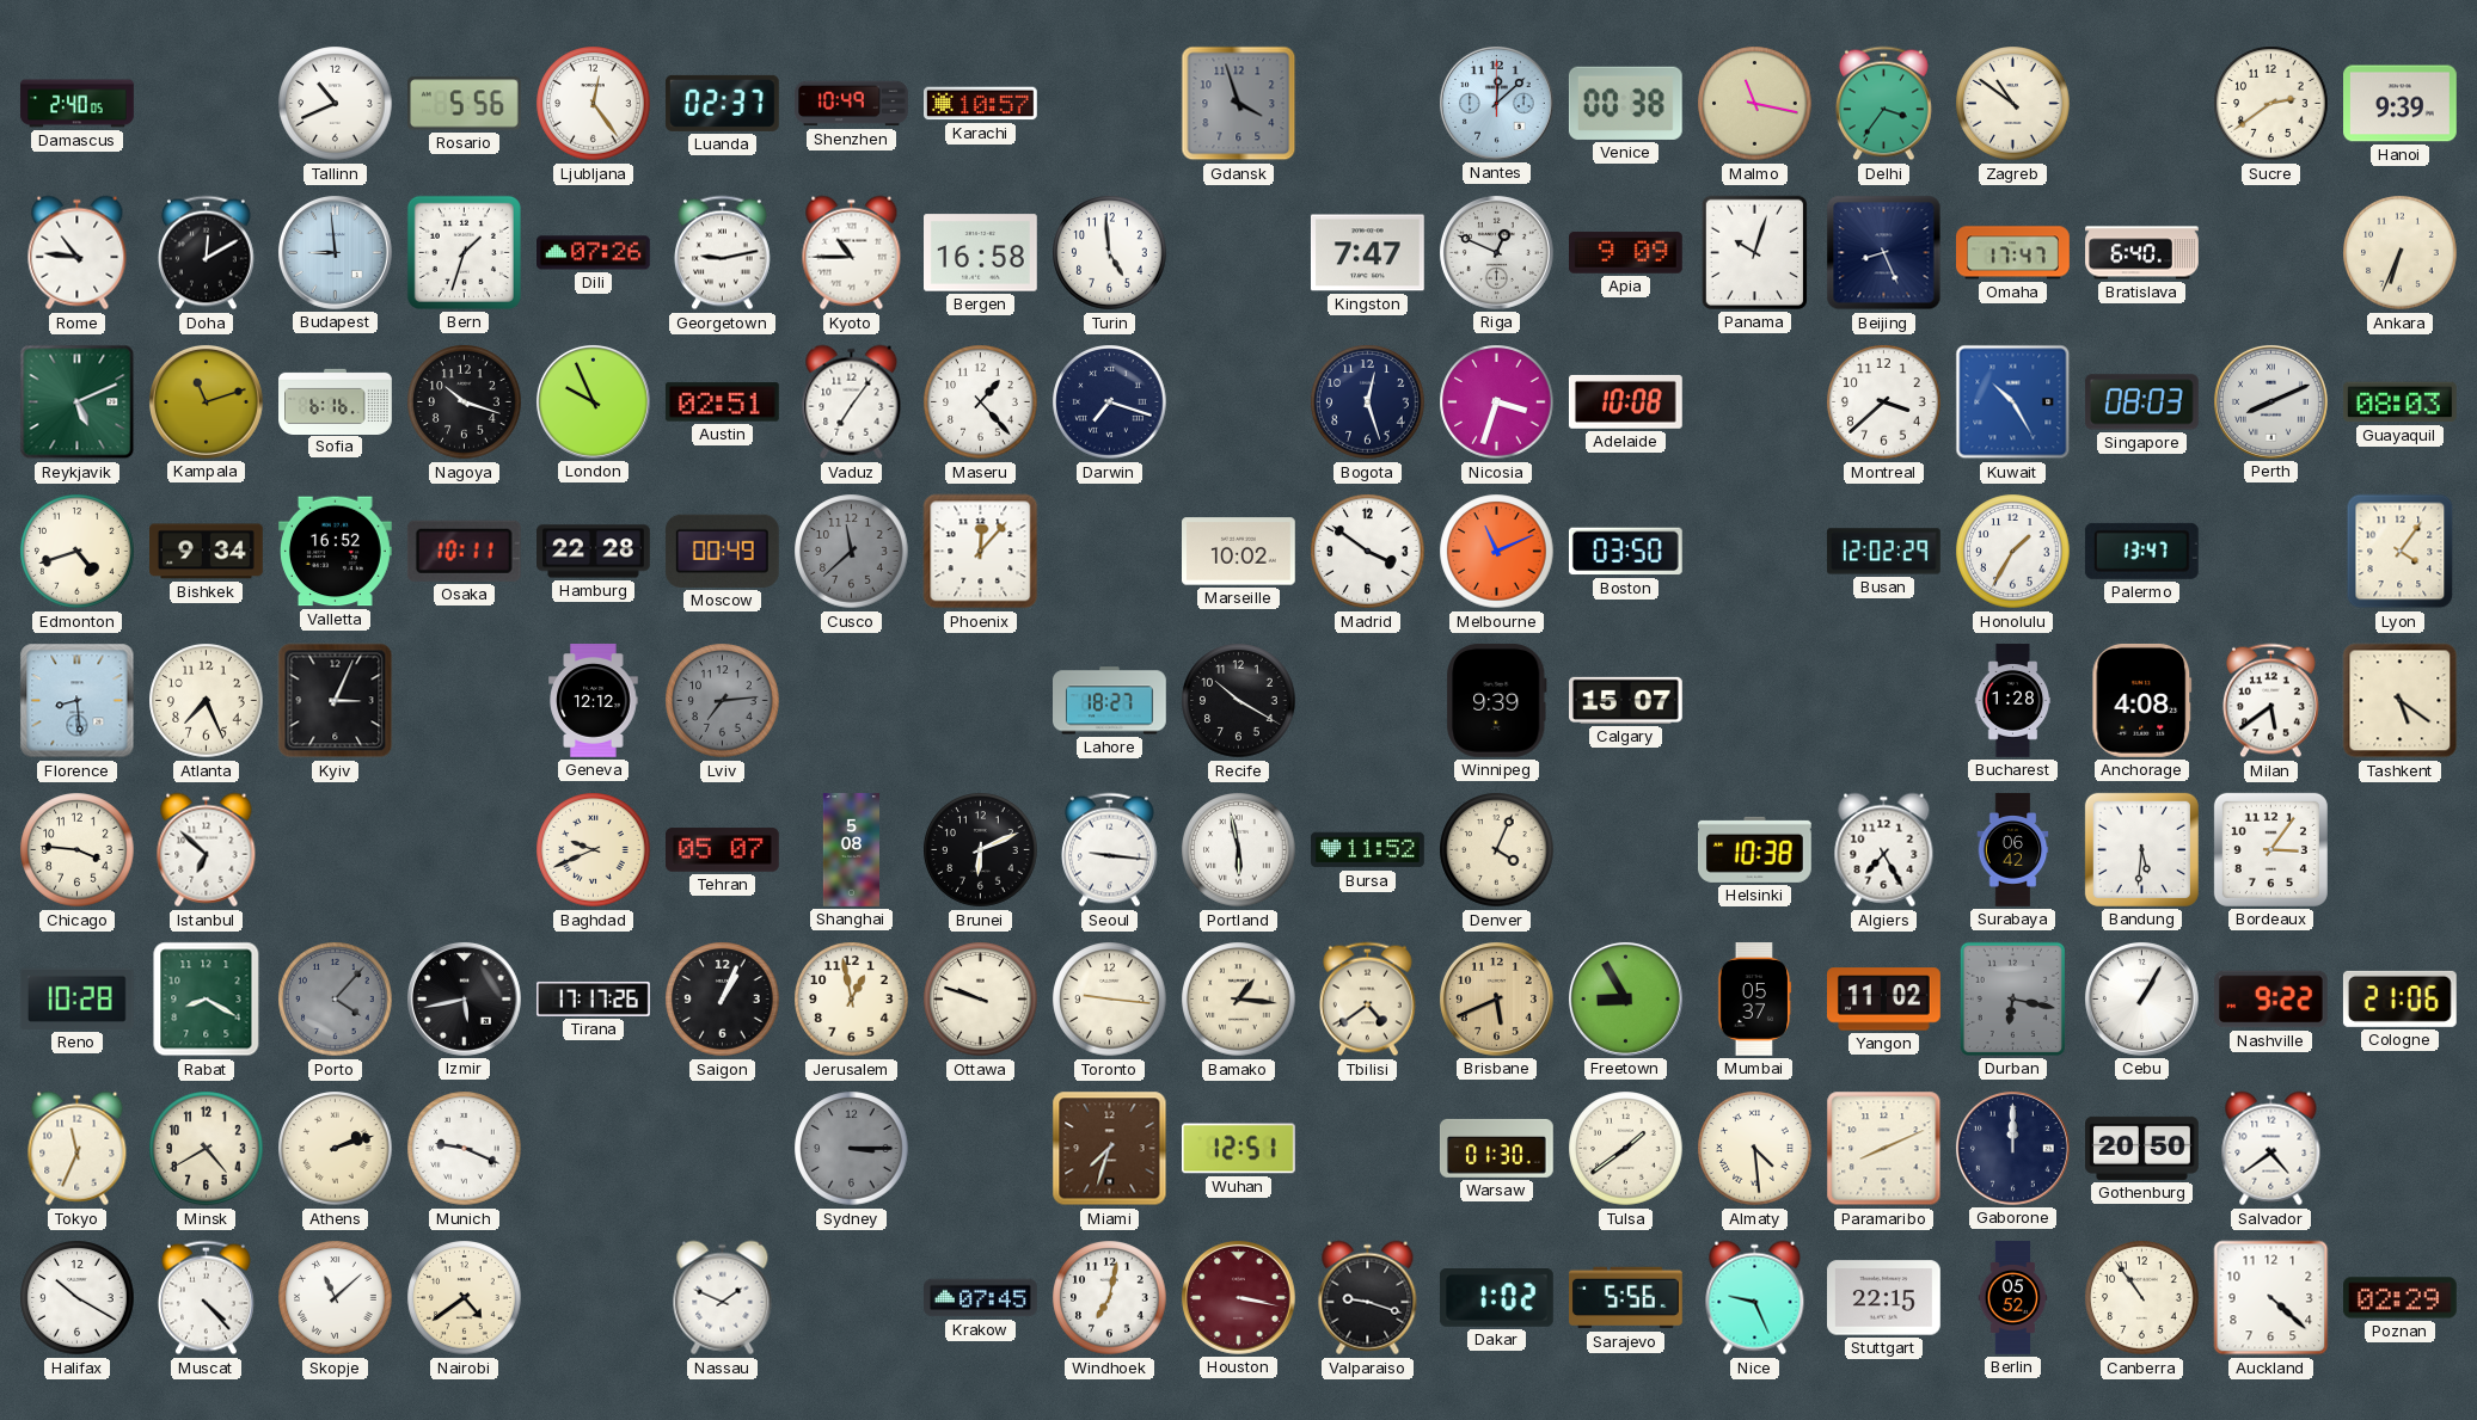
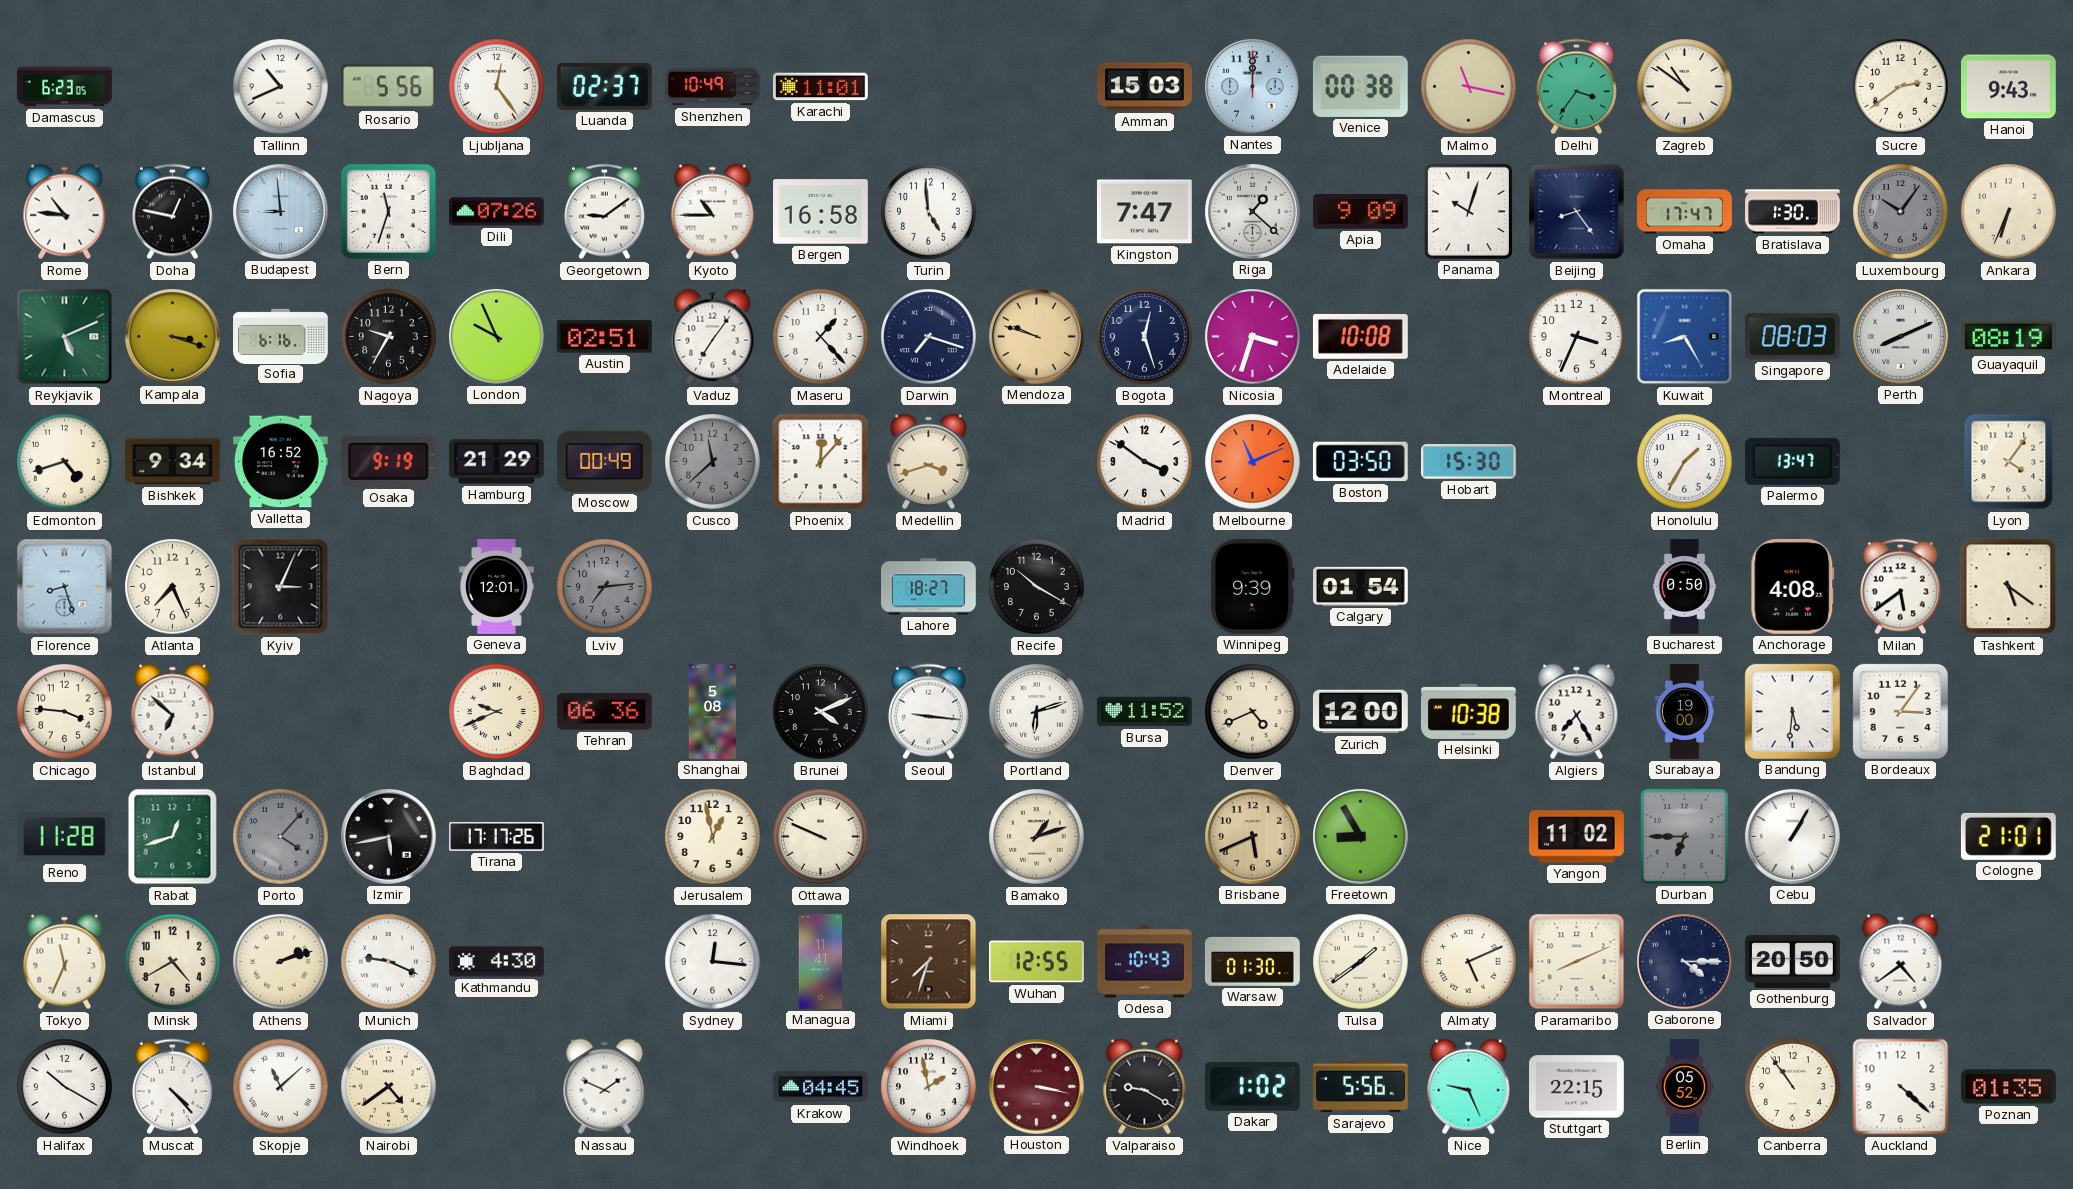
Damascus: 2:40 -> 6:23 (65, 87)
Karachi: 10:57 -> 11:01 (821, 87)
Gdansk: 3:57 -> none (1239, 104)
Amman: none -> 15:03 (1145, 87)
Nantes: 12:08 -> 12:00 (1252, 86)
Hanoi: 9:39 -> 9:43 (2009, 87)
Doha: 12:10 -> 12:47 (172, 212)
Bern: 1:33 -> 11:33 (388, 211)
Georgetown: 9:13 -> 9:09 (604, 212)
Riga: 12:49 -> 1:22 (1252, 211)
Beijing: 8:26 -> 8:24 (1577, 212)
Bratislava: 6:40 -> 1:30 (1793, 212)
Luxembourg: none -> 10:06 (1901, 212)
Kampala: 11:12 -> 3:18 (172, 336)
Nagoya: 10:18 -> 9:35 (389, 337)
Mendoza: none -> 9:48 (1036, 336)
Montreal: 3:38 -> 3:34 (1577, 337)
Kuwait: 10:25 -> 8:25 (1685, 337)
Guayaquil: 08:03 -> 08:19 (2008, 337)
Osaka: 10:11 -> 9:19 (388, 461)
Hamburg: 22:28 -> 21:29 (497, 462)
Medellin: none -> 3:42 (929, 462)
Marseille: 10:02 -> none (1239, 552)
Hobart: none -> 15:30 (1469, 462)
Busan: 12:02 -> none (1884, 552)
Florence: 8:29 -> 8:27 (65, 587)
Geneva: 12:12 -> 12:01 (497, 587)
Calgary: 15:07 -> 01:54 (1361, 586)
Bucharest: 1:28 -> 0:50 (1685, 587)
Tehran: 05:07 -> 06:36 (605, 712)
Brunei: 6:11 -> 4:11 (821, 712)
Portland: 5:58 -> 6:12 (1037, 712)
Denver: 4:04 -> 4:41 (1253, 712)
Zurich: none -> 12:00 (1360, 712)
Surabaya: 06:42 -> 19:00 (1685, 712)
Reno: 10:28 -> 11:28 (64, 836)
Rabat: 8:20 -> 12:42 (173, 837)
Saigon: 1:04 -> none (723, 1000)
Ottawa: 9:48 -> 9:49 (821, 837)
Toronto: 9:16 -> none (1110, 1000)
Bamako: 1:16 -> 1:12 (1037, 837)
Tbilisi: 4:39 -> none (1367, 1000)
Mumbai: 05:37 -> none (1755, 1000)
Durban: 6:17 -> 6:45 (1684, 836)
Nashville: 9:22 -> none (2271, 1000)
Cologne: 21:06 -> 21:01 (2008, 836)
Kathmandu: none -> 4:30 (497, 962)
Sydney: 3:15 -> 12:16 (713, 962)
Sydney dial: grey -> white (713, 962)
Managua: none -> 11:41 (821, 962)
Wuhan: 12:51 -> 12:55 (1037, 962)
Odesa: none -> 10:43 (1145, 962)
Almaty: 4:29 -> 5:11 (1469, 962)
Gaborone: 12:00 -> 4:15 (1684, 961)
Krakow: 07:45 -> 04:45 (821, 1087)
Windhoek: 7:02 -> 1:58 (929, 1087)
Valparaiso: 9:18 -> 9:20 (1145, 1087)
Poznan: 02:29 -> 01:35 (2009, 1087)
